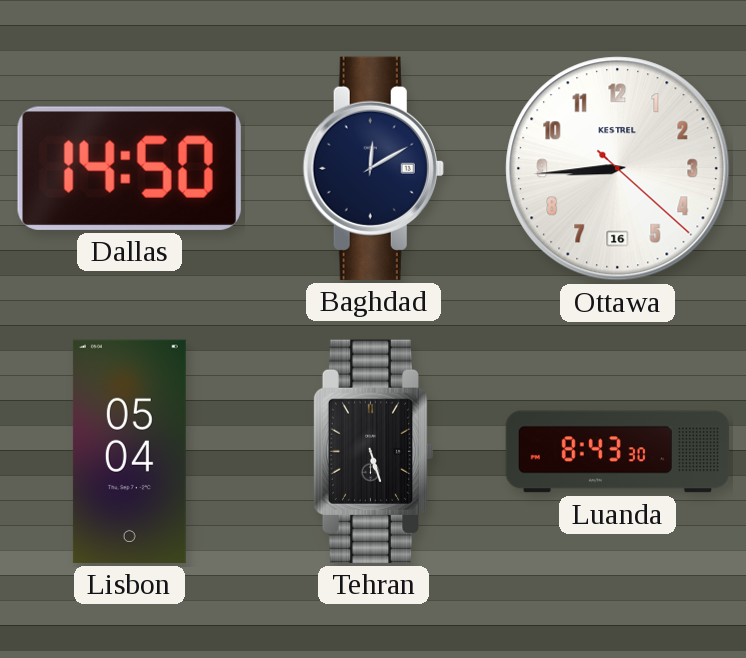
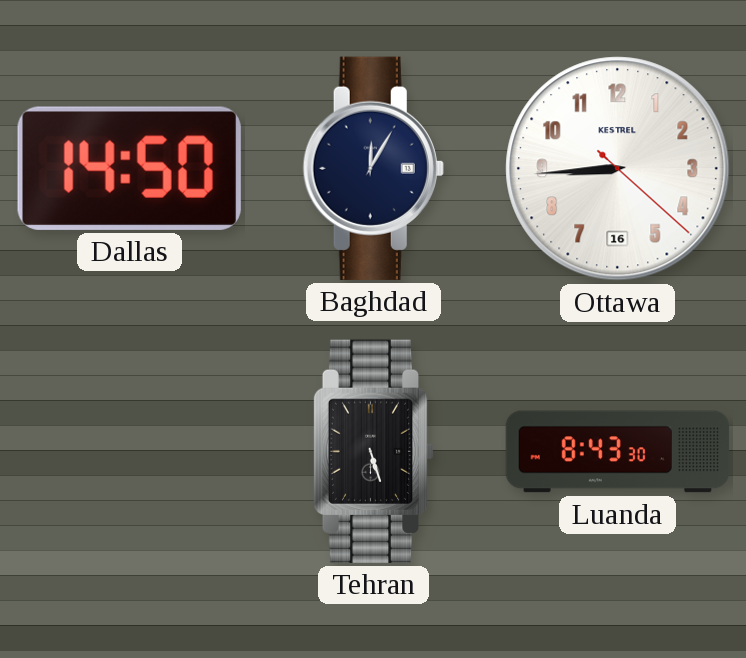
Baghdad: 12:10 -> 12:05 (373, 168)
Lisbon: 05:04 -> none (129, 451)
